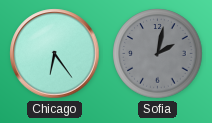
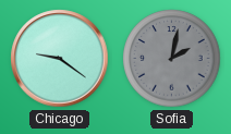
Chicago: 6:24 -> 9:21 (60, 59)
